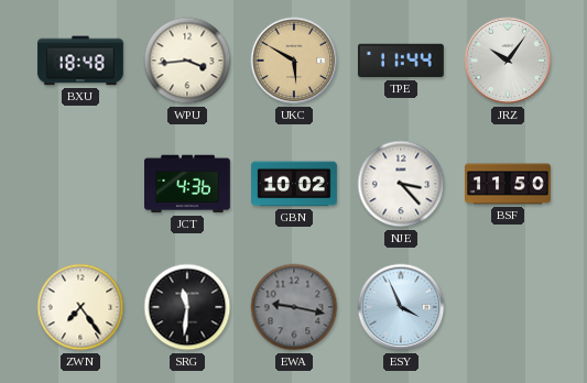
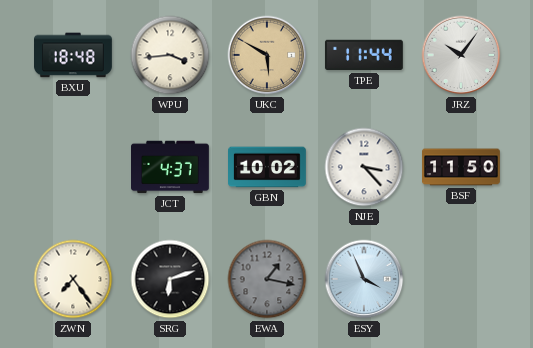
JCT: 4:36 -> 4:37 (171, 167)
SRG: 11:31 -> 6:12 (170, 279)
EWA: 9:17 -> 1:17 (267, 279)
